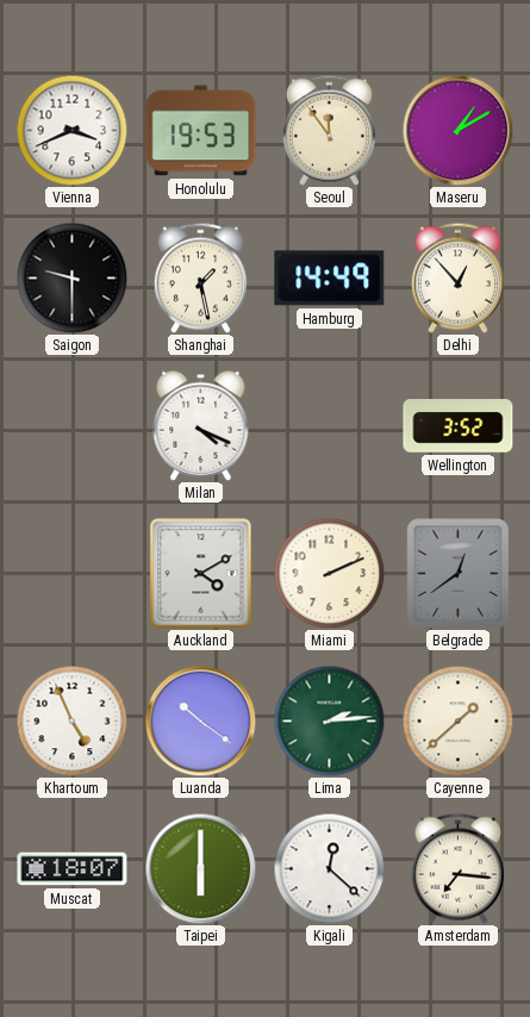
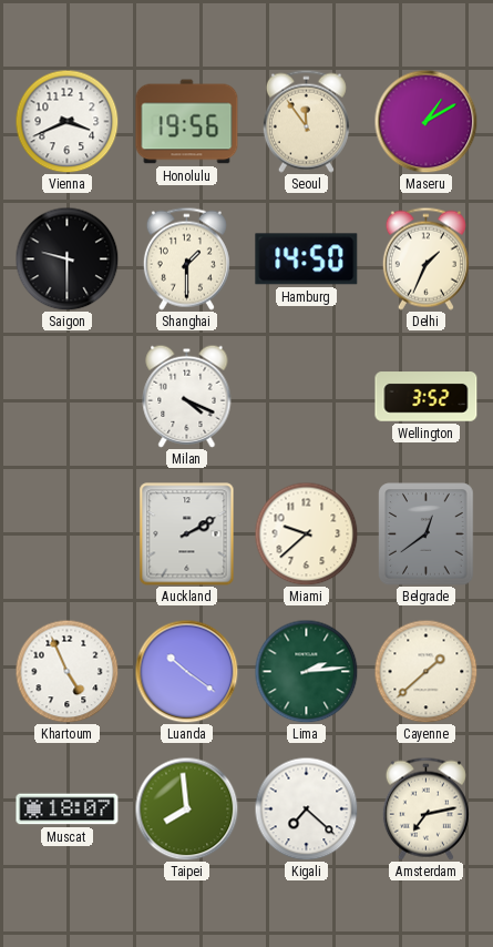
Honolulu: 19:53 -> 19:56 (187, 122)
Shanghai: 1:28 -> 1:30 (186, 258)
Hamburg: 14:49 -> 14:50 (307, 259)
Delhi: 12:53 -> 1:34 (425, 258)
Auckland: 4:10 -> 2:10 (187, 534)
Miami: 2:11 -> 9:38 (306, 533)
Taipei: 6:00 -> 7:59 (186, 808)
Kigali: 12:22 -> 7:22 (306, 808)
Amsterdam: 7:16 -> 7:13 (425, 808)
